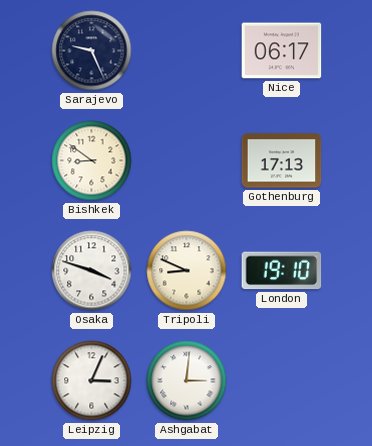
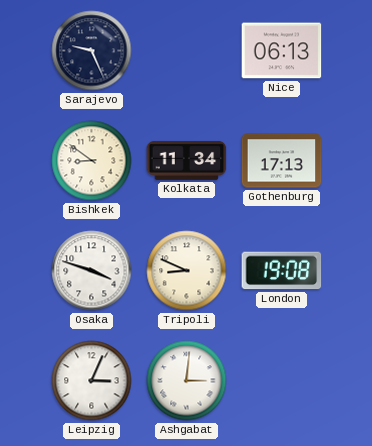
Nice: 06:17 -> 06:13 (282, 51)
Kolkata: none -> 11:34 (187, 160)
London: 19:10 -> 19:08 (282, 271)
